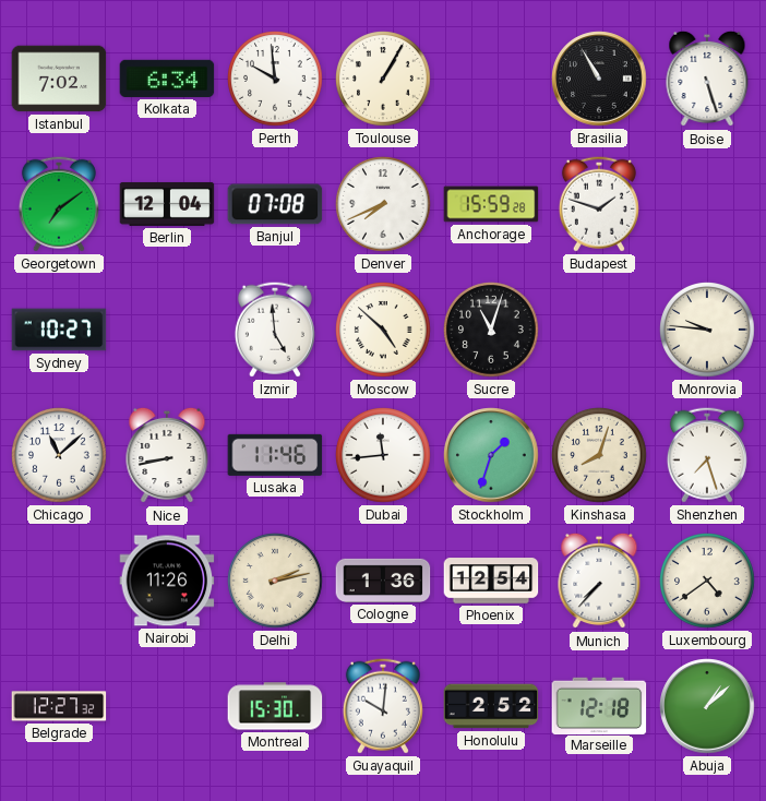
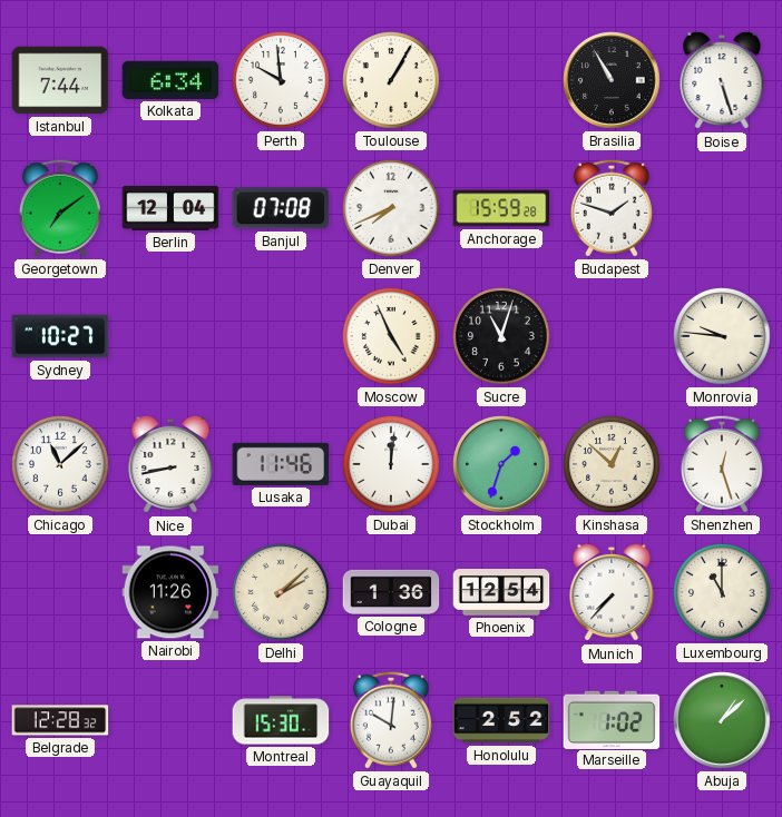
Istanbul: 7:02 -> 7:44 (60, 80)
Izmir: 4:59 -> none (275, 330)
Moscow: 4:52 -> 4:56 (392, 337)
Dubai: 11:44 -> 12:01 (392, 465)
Kinshasa: 8:03 -> 12:52 (613, 465)
Shenzhen: 7:27 -> 12:27 (722, 464)
Delhi: 2:13 -> 2:08 (282, 593)
Luxembourg: 4:39 -> 11:00 (723, 593)
Belgrade: 12:27 -> 12:28 (60, 720)
Marseille: 12:18 -> 1:02 (612, 719)
